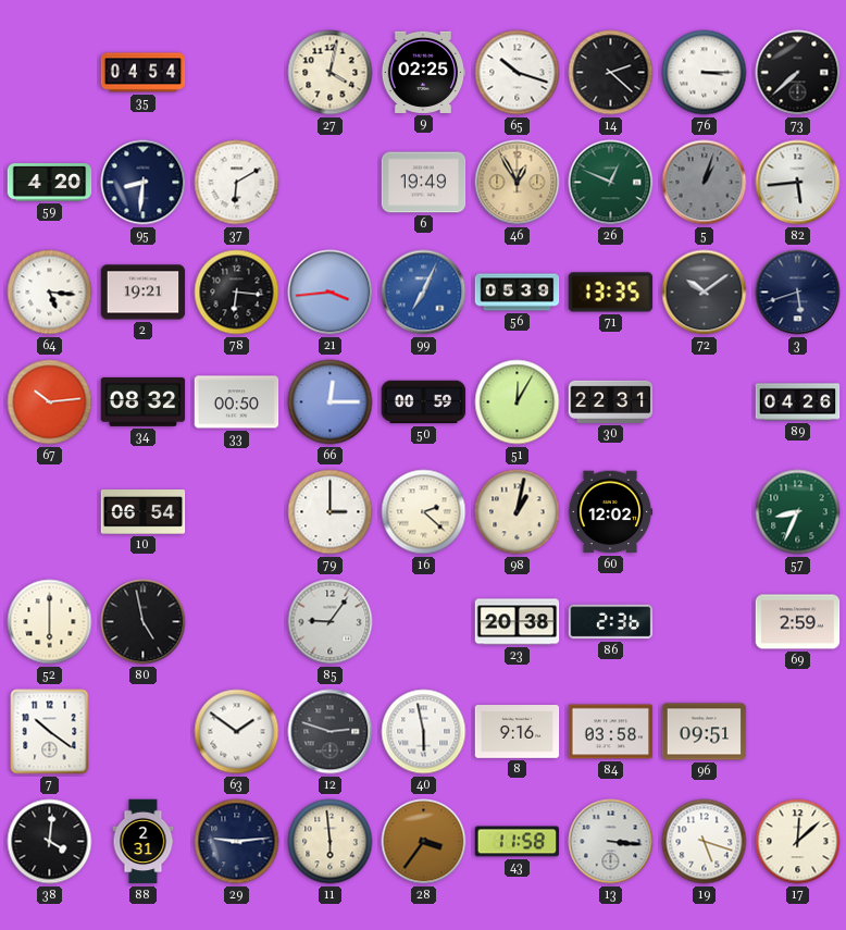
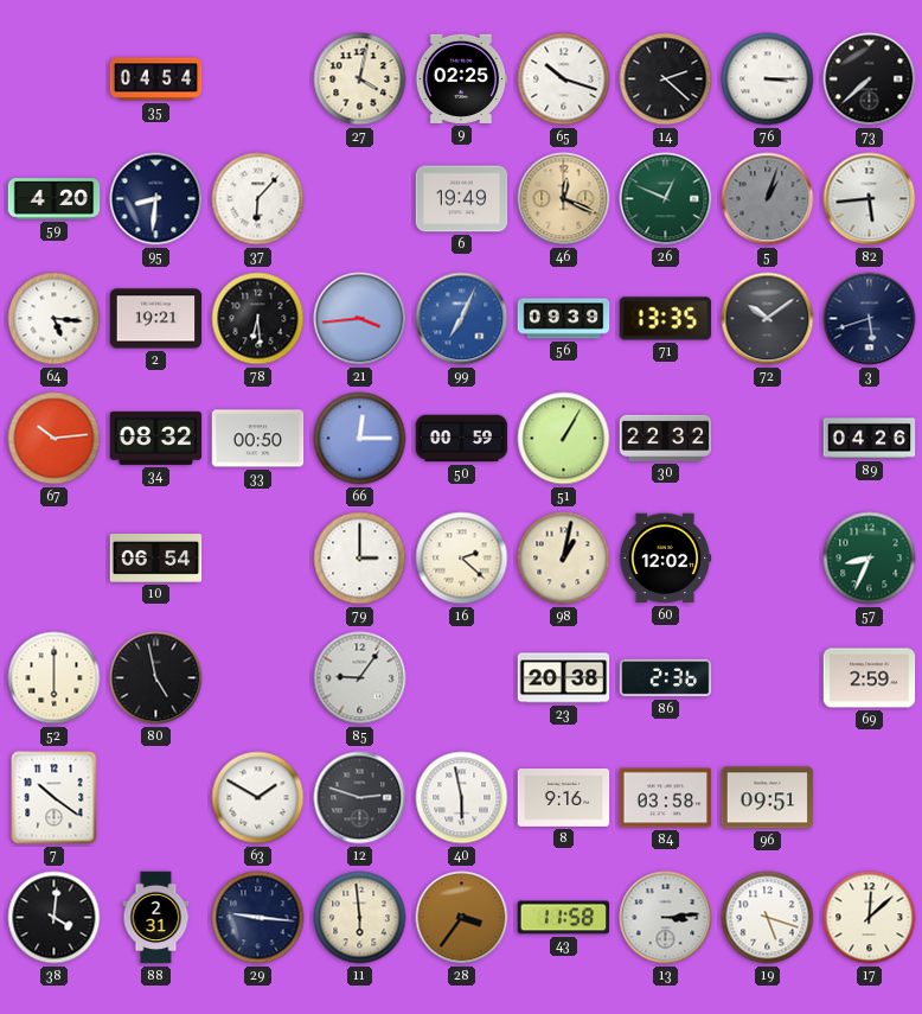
37: 6:10 -> 6:07 (258, 199)
46: 12:55 -> 12:19 (564, 199)
78: 6:16 -> 6:29 (258, 319)
56: 05:39 -> 09:39 (564, 319)
51: 12:05 -> 1:05 (564, 439)
30: 22:31 -> 22:32 (666, 438)
63: 1:51 -> 1:50 (258, 798)
29: 9:14 -> 9:16 (258, 918)
13: 3:16 -> 3:14 (666, 918)
